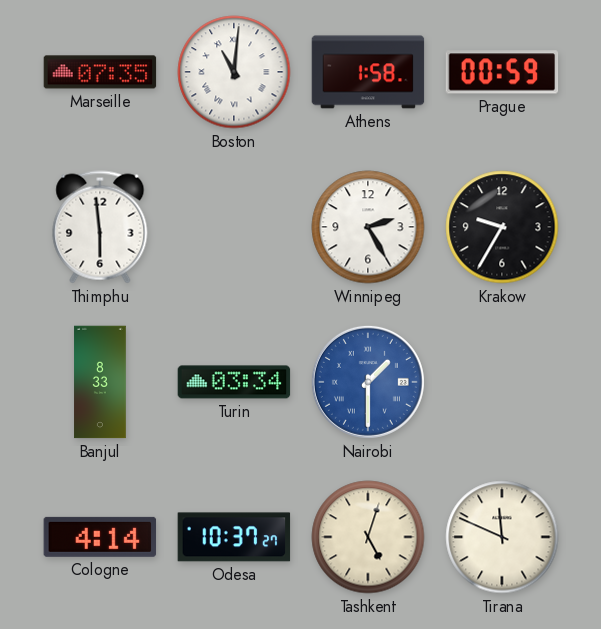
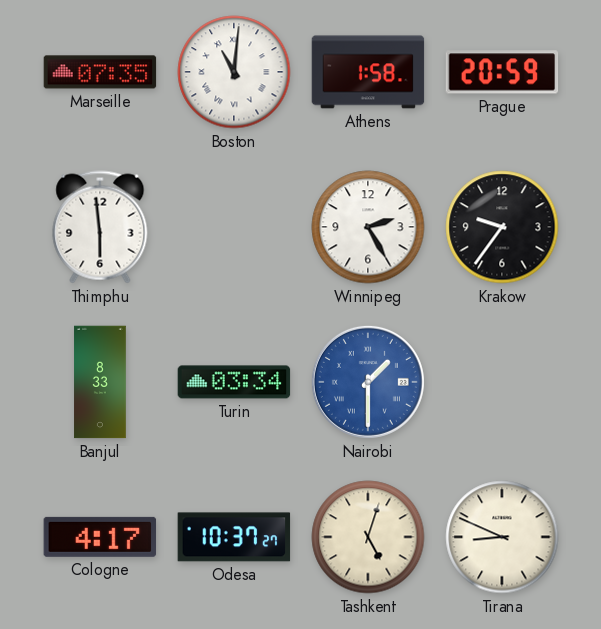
Prague: 00:59 -> 20:59 (502, 72)
Krakow: 9:35 -> 9:36 (502, 227)
Cologne: 4:14 -> 4:17 (100, 537)
Tirana: 11:49 -> 8:49 (502, 537)
